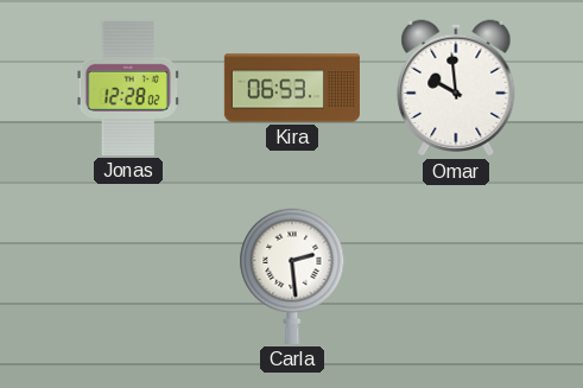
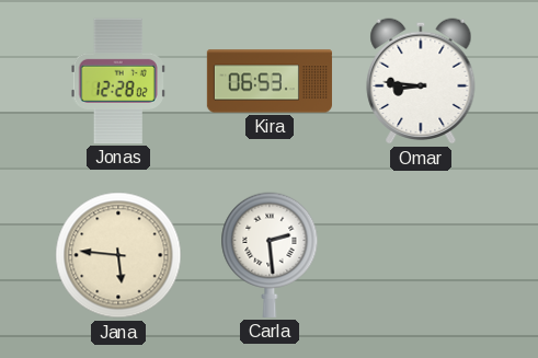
Omar: 9:59 -> 8:46 (421, 81)
Jana: none -> 5:46 (118, 255)
